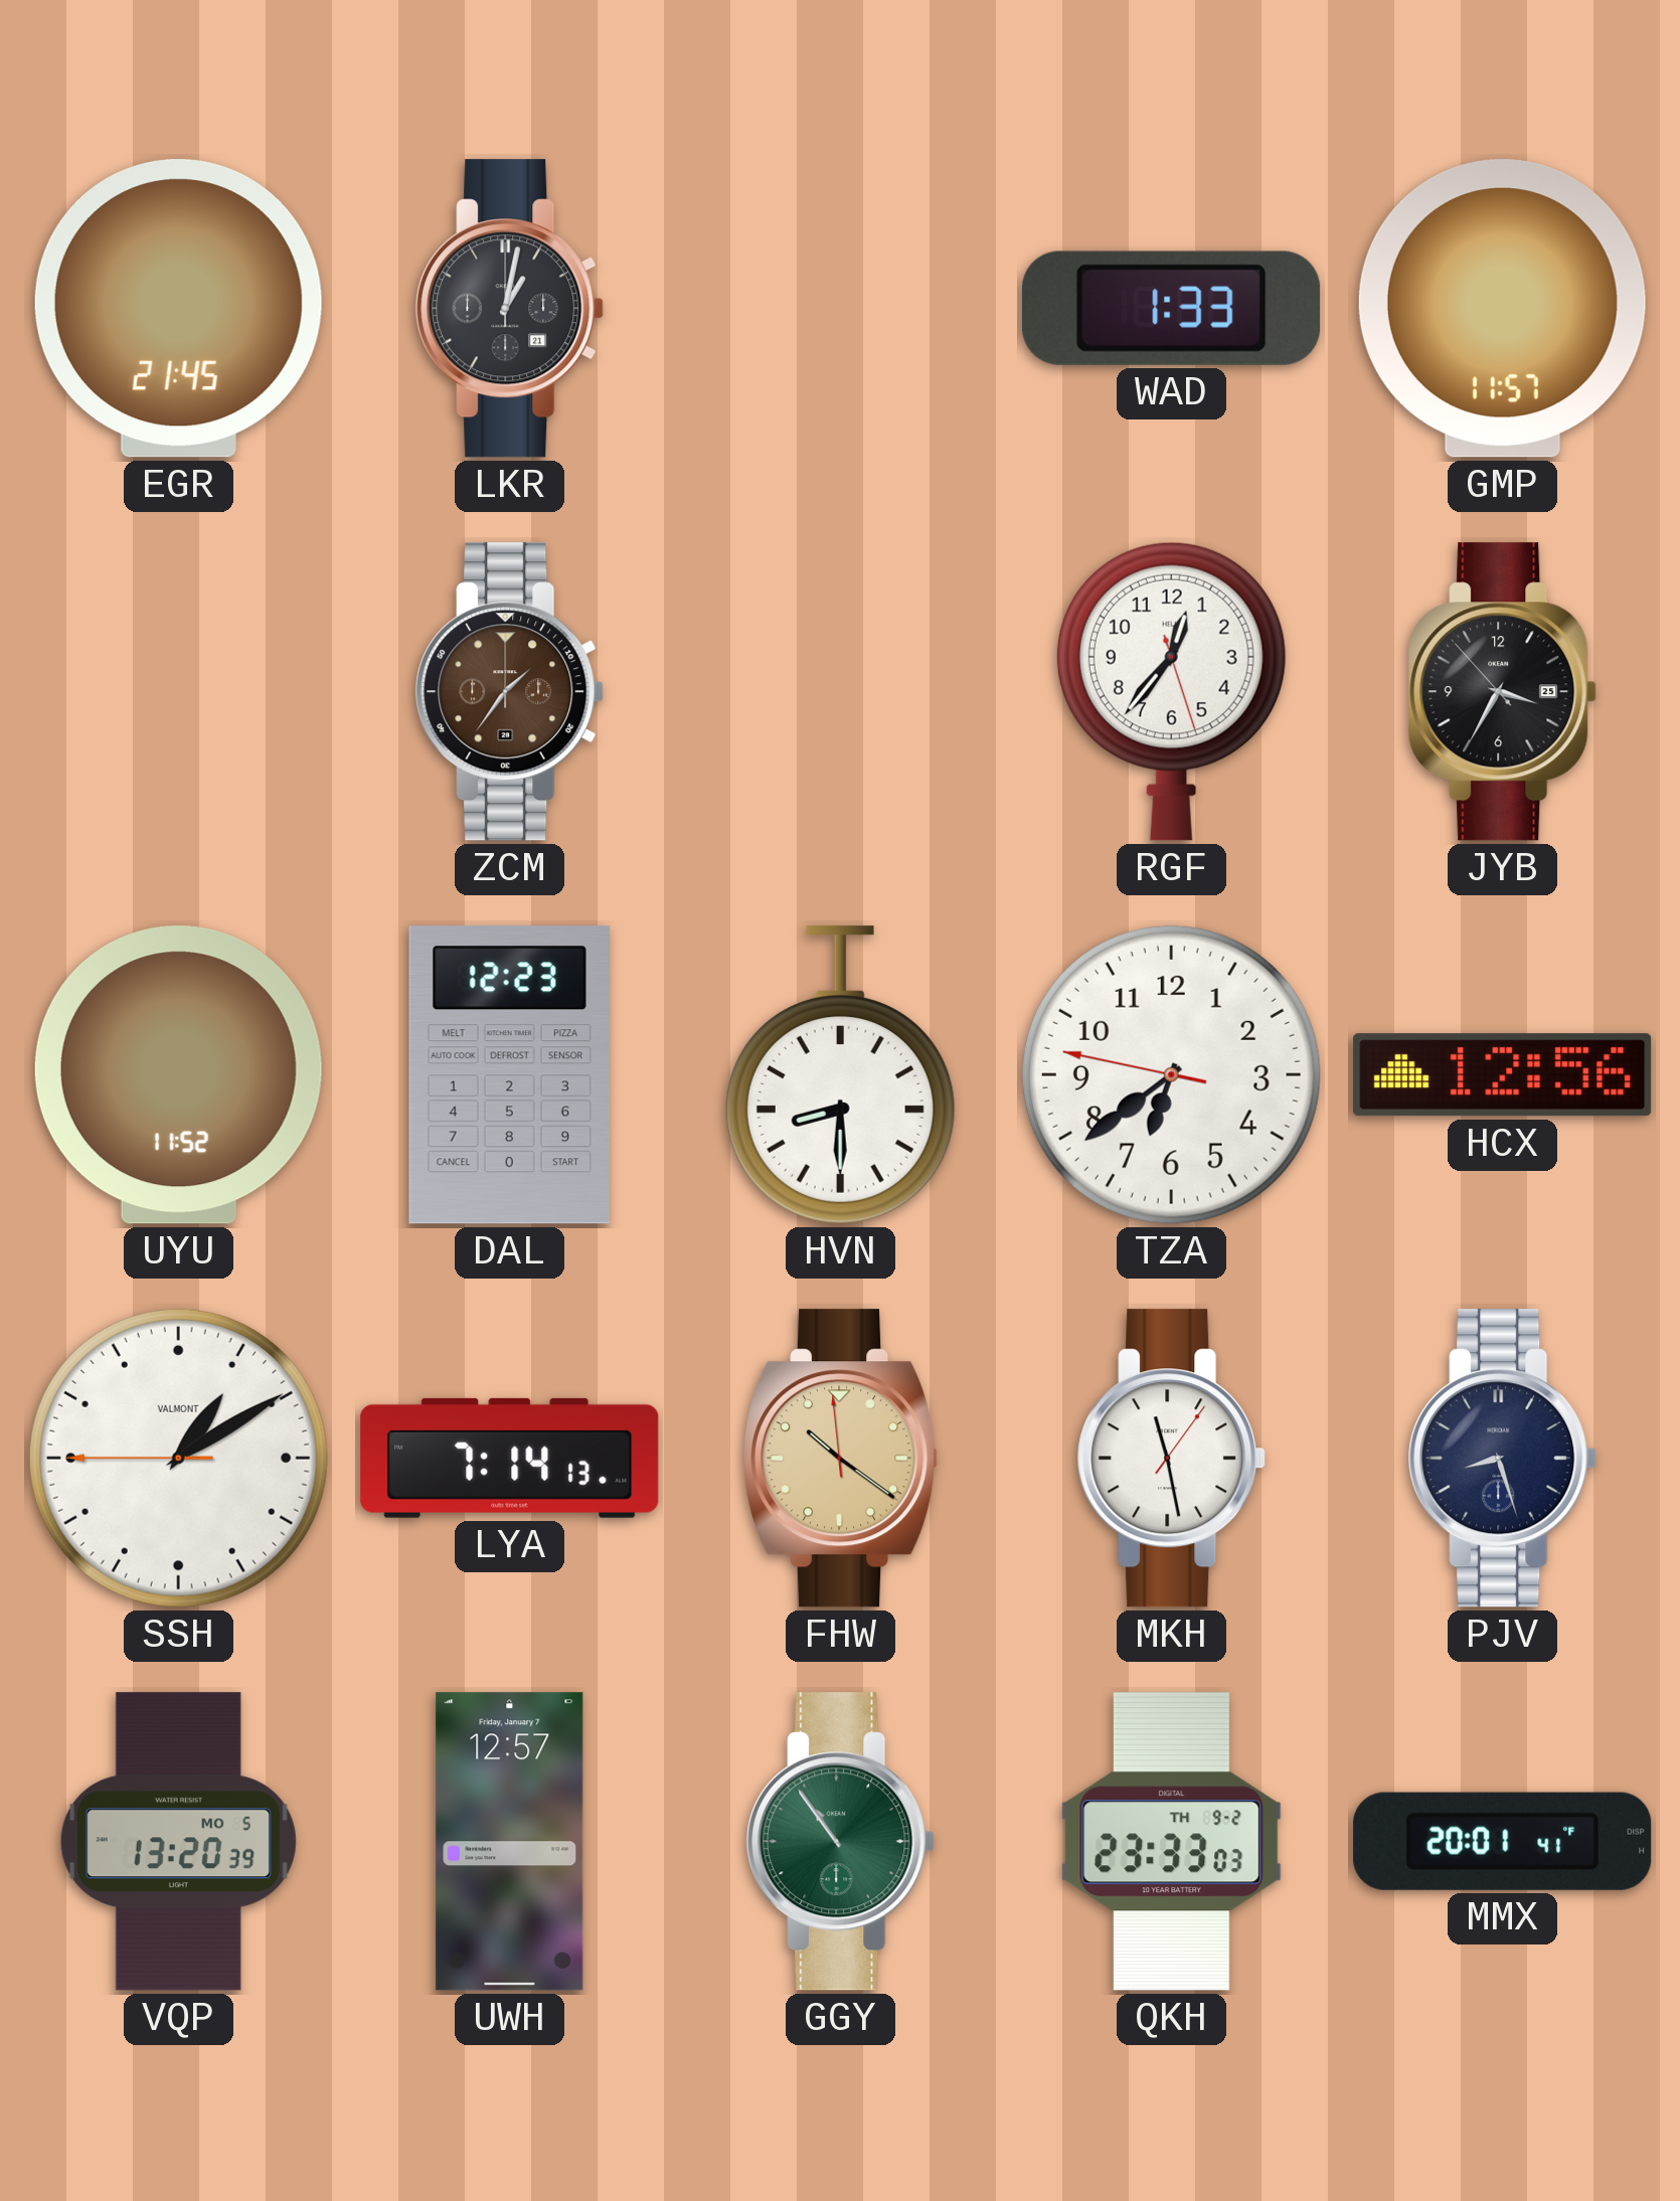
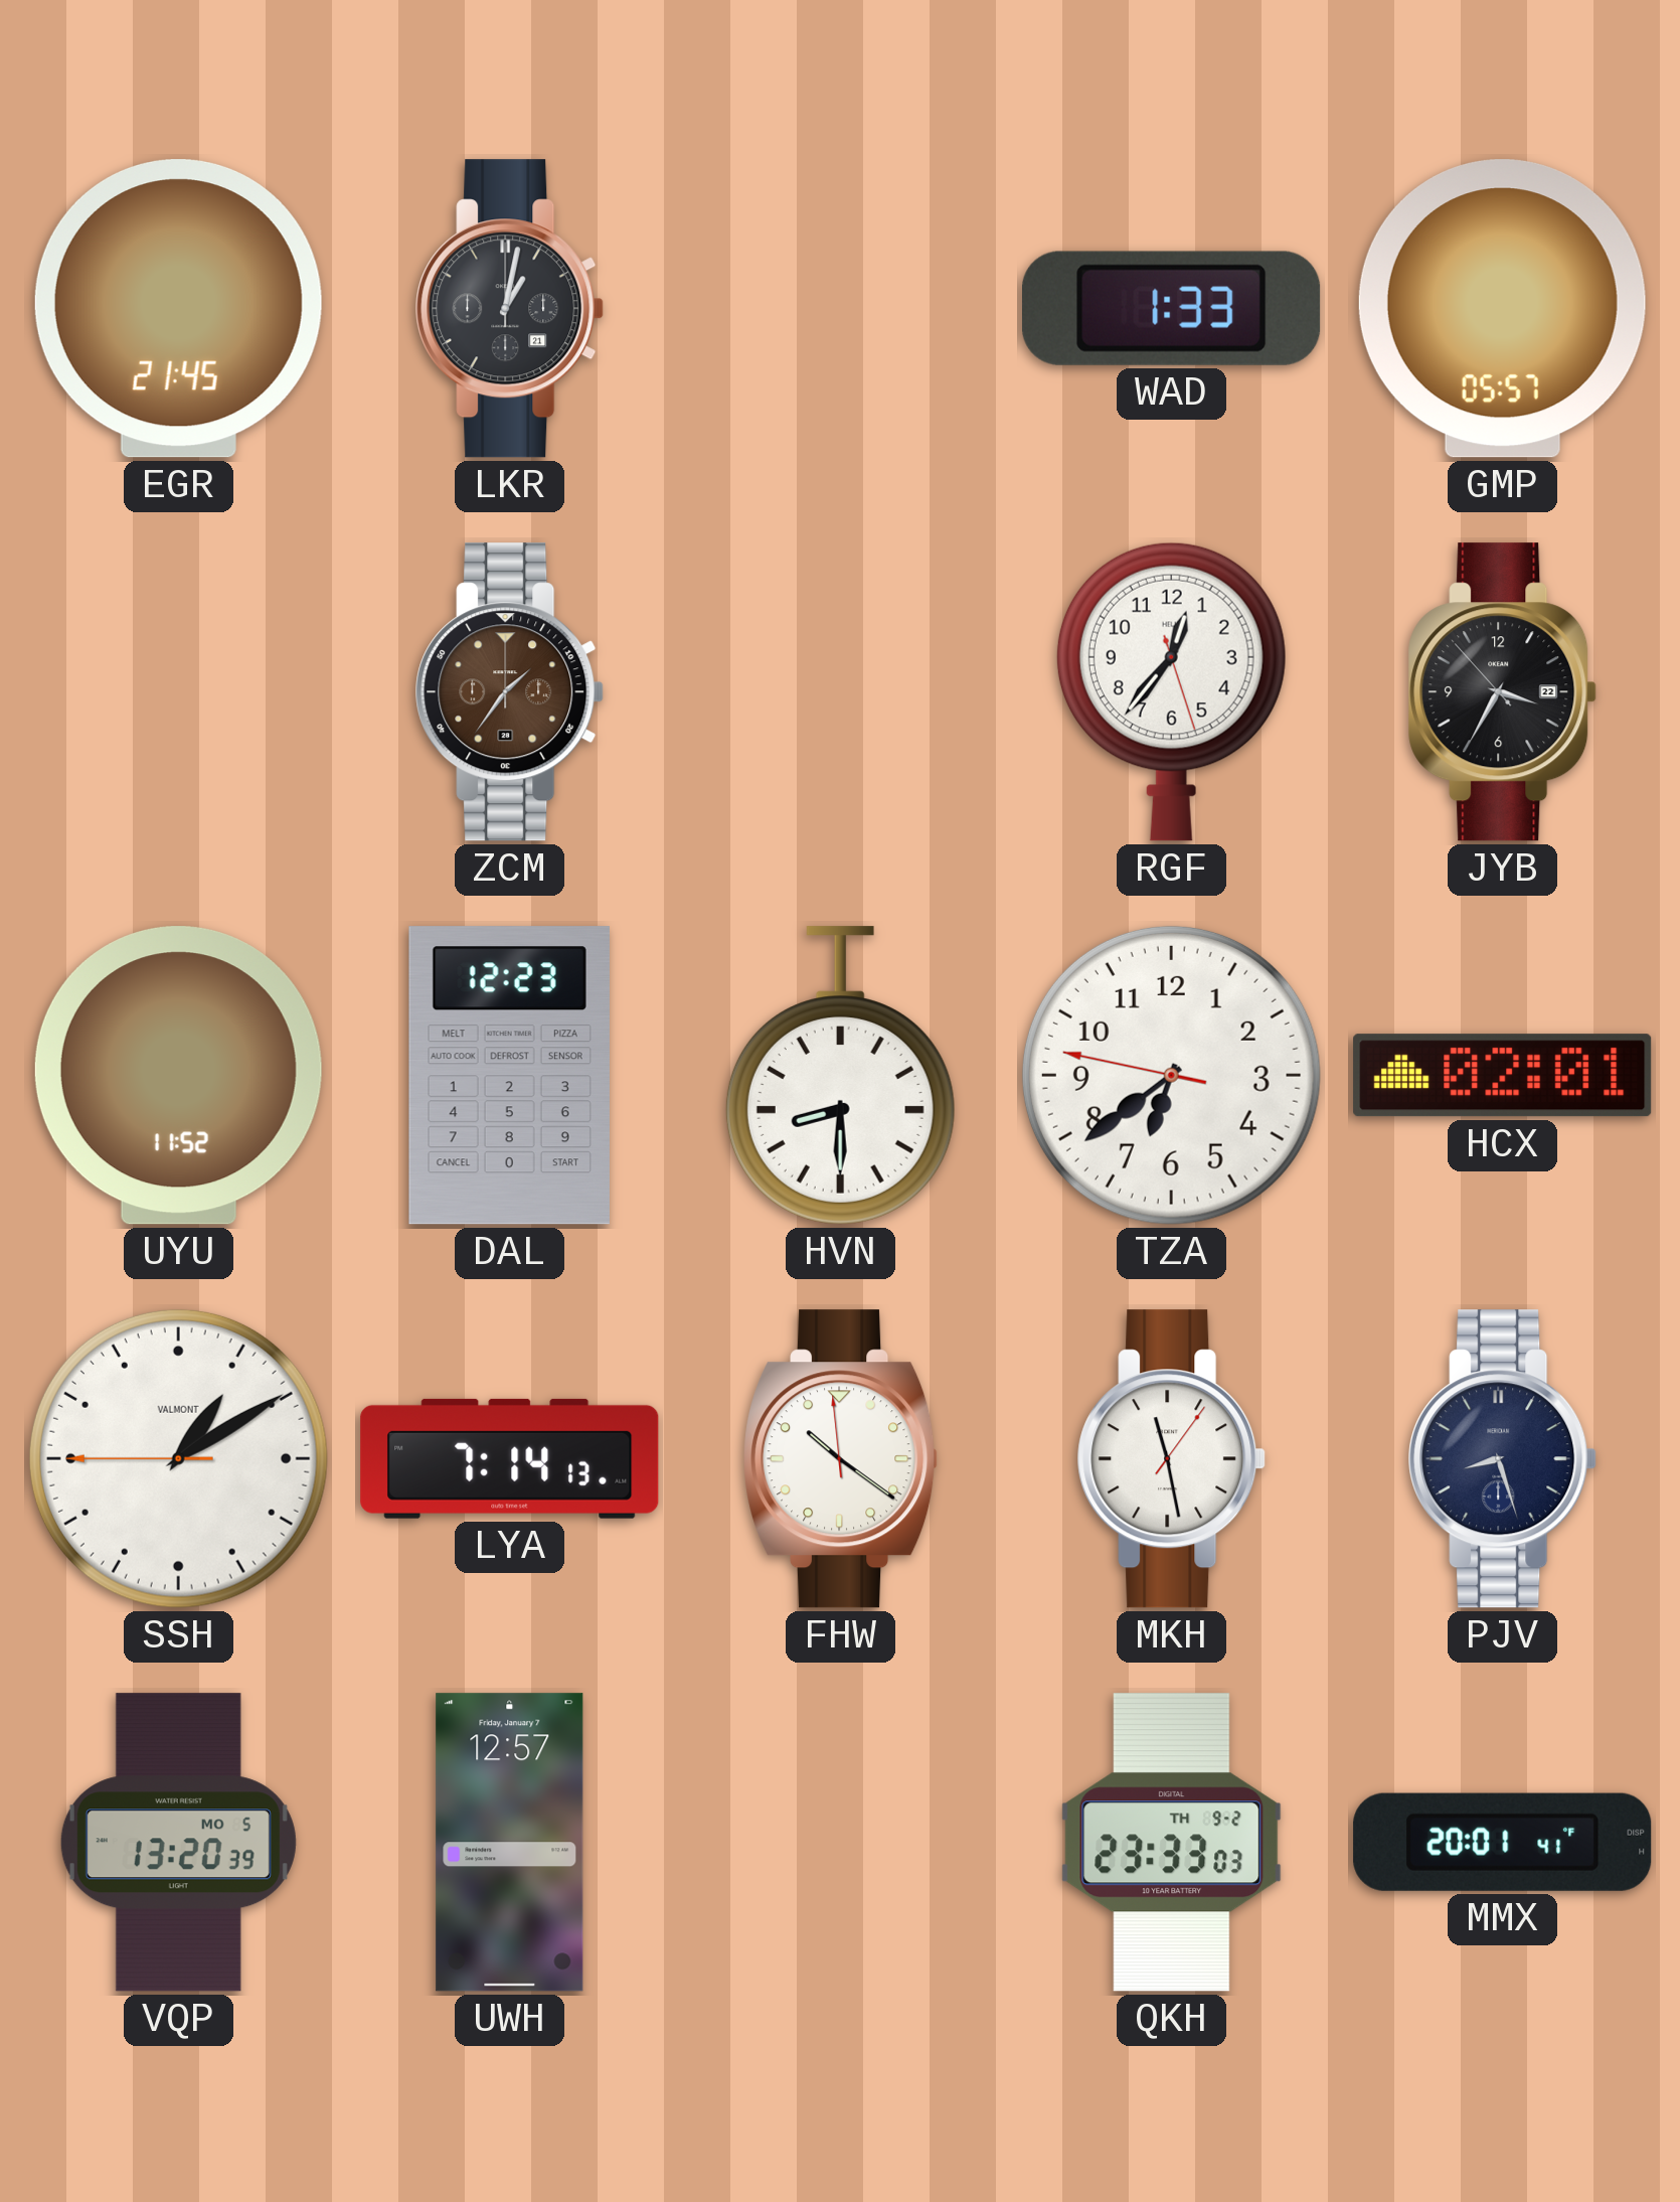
GMP: 11:57 -> 05:57 (1502, 309)
JYB date: 25 -> 22 (1503, 692)
HCX: 12:56 -> 02:01 (1503, 1076)
FHW dial: champagne -> white (842, 1459)
GGY: 10:54 -> none (841, 1842)
